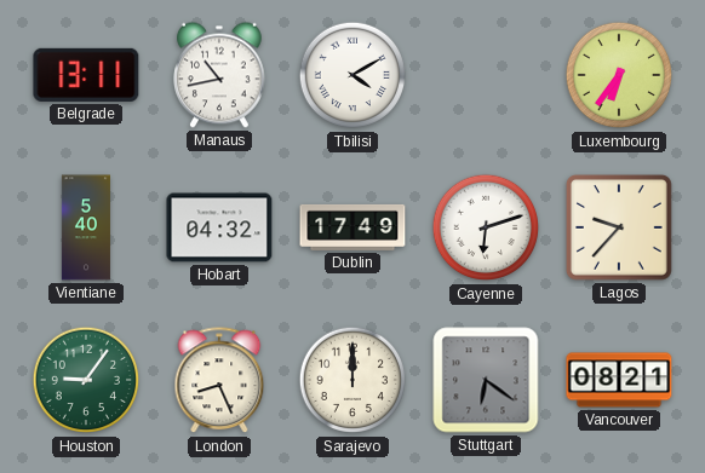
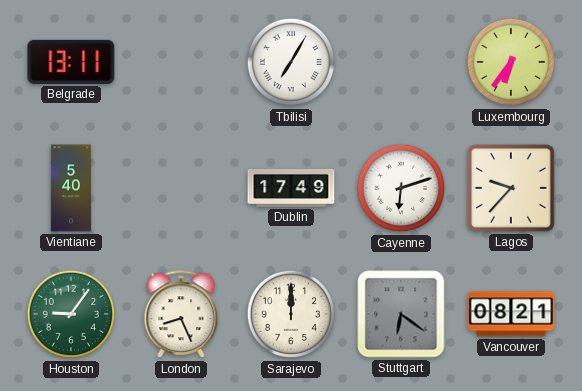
Manaus: 10:43 -> none (220, 75)
Tbilisi: 4:10 -> 7:05 (291, 62)
Hobart: 04:32 -> none (219, 227)
